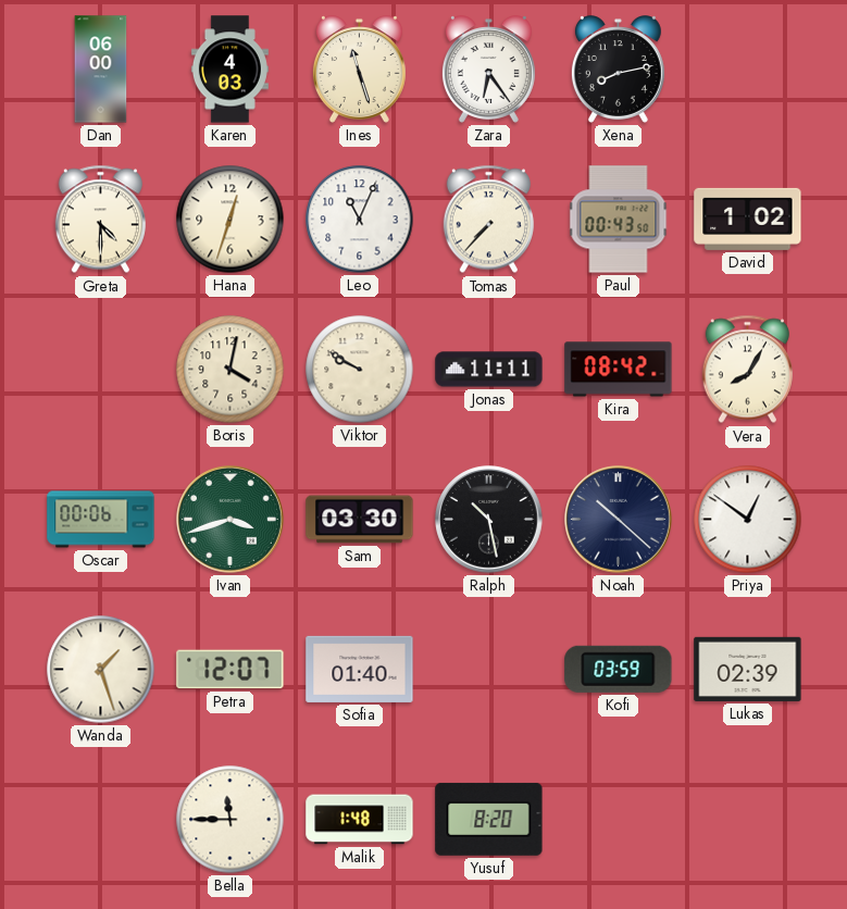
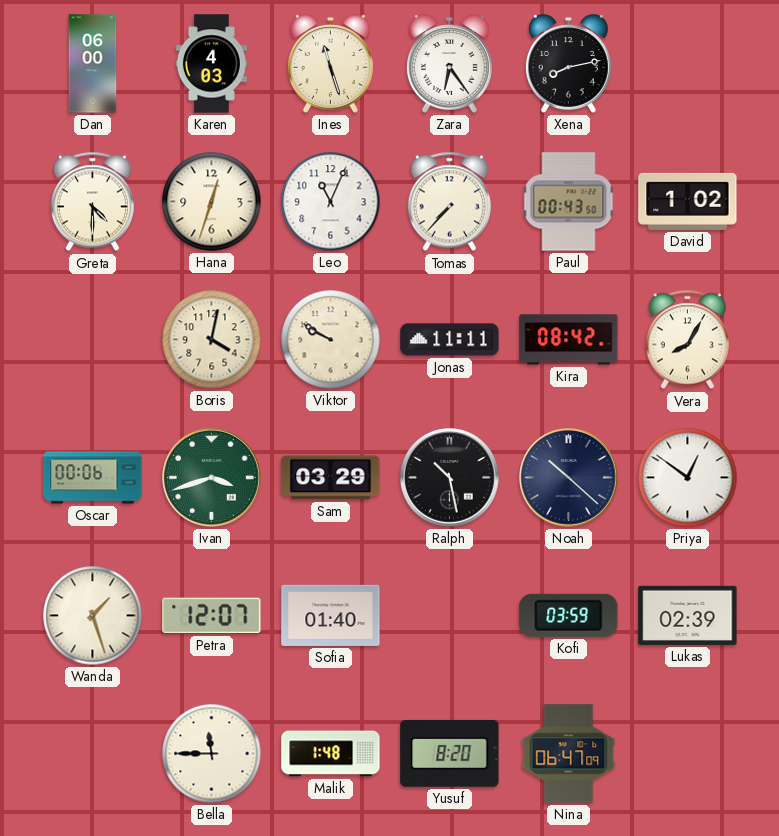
Sam: 03:30 -> 03:29 (331, 478)
Nina: none -> 06:47 (569, 754)
